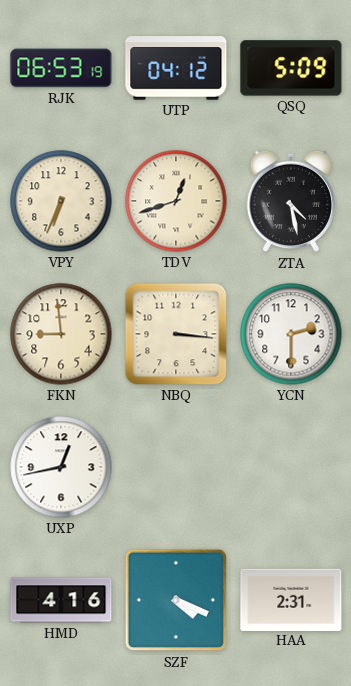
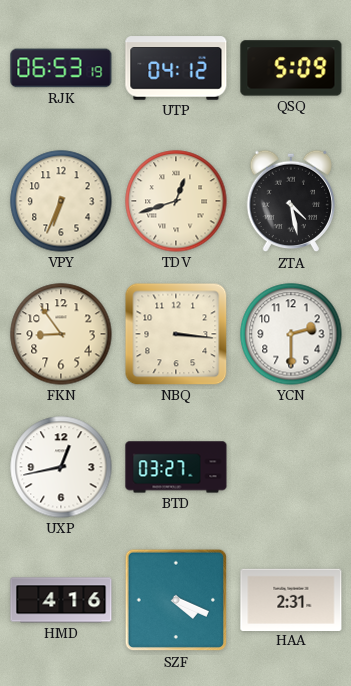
FKN: 8:59 -> 8:54 (61, 334)
BTD: none -> 03:27 (176, 467)
